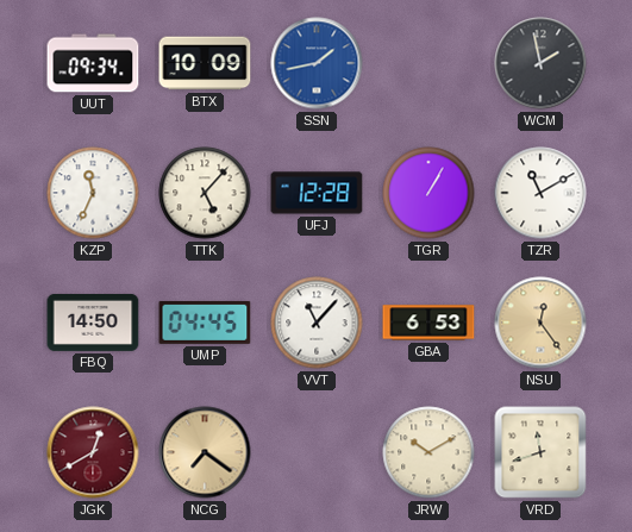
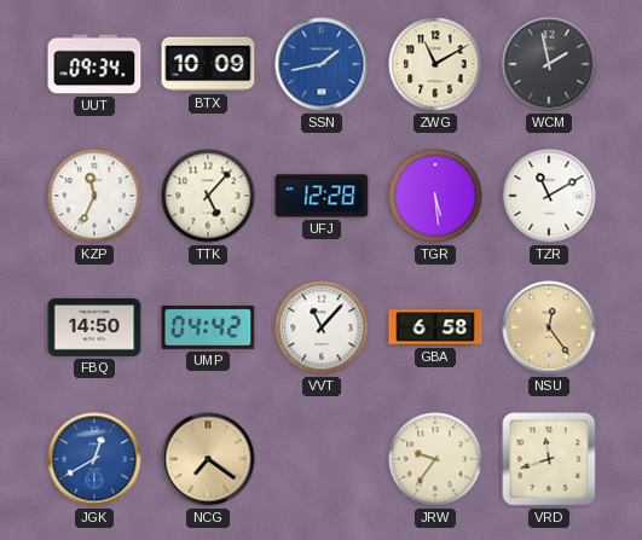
ZWG: none -> 11:10 (435, 64)
TGR: 1:05 -> 5:29 (435, 196)
UMP: 04:45 -> 04:42 (208, 327)
GBA: 6:53 -> 6:58 (435, 327)
JGK dial: burgundy -> blue (94, 459)
JRW: 10:10 -> 9:36 (435, 459)
